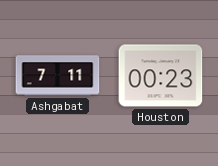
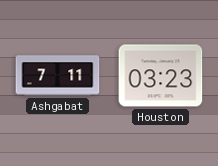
Houston: 00:23 -> 03:23 (161, 76)
